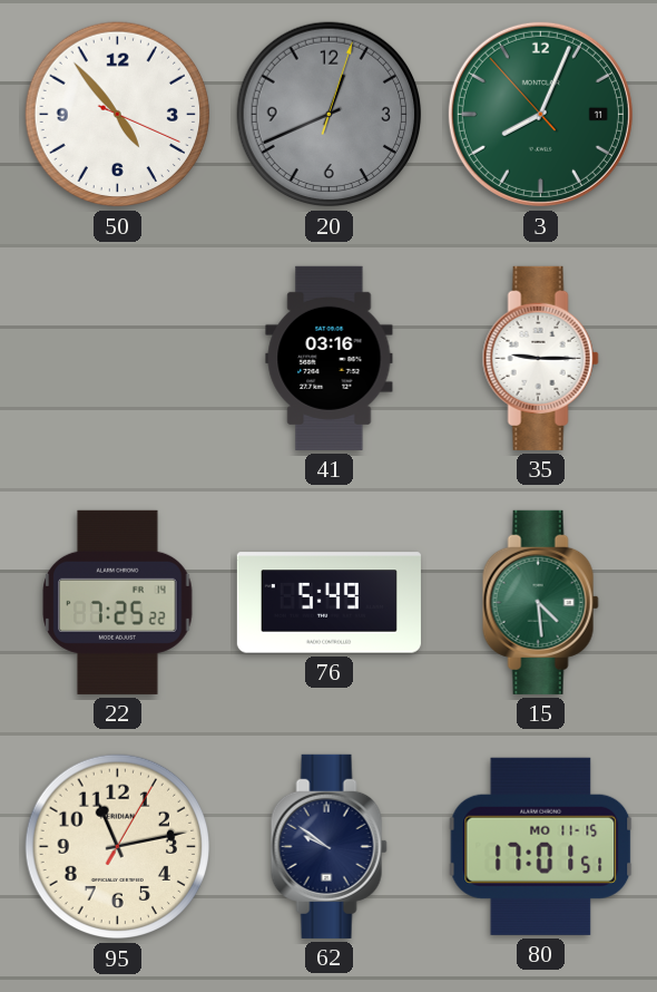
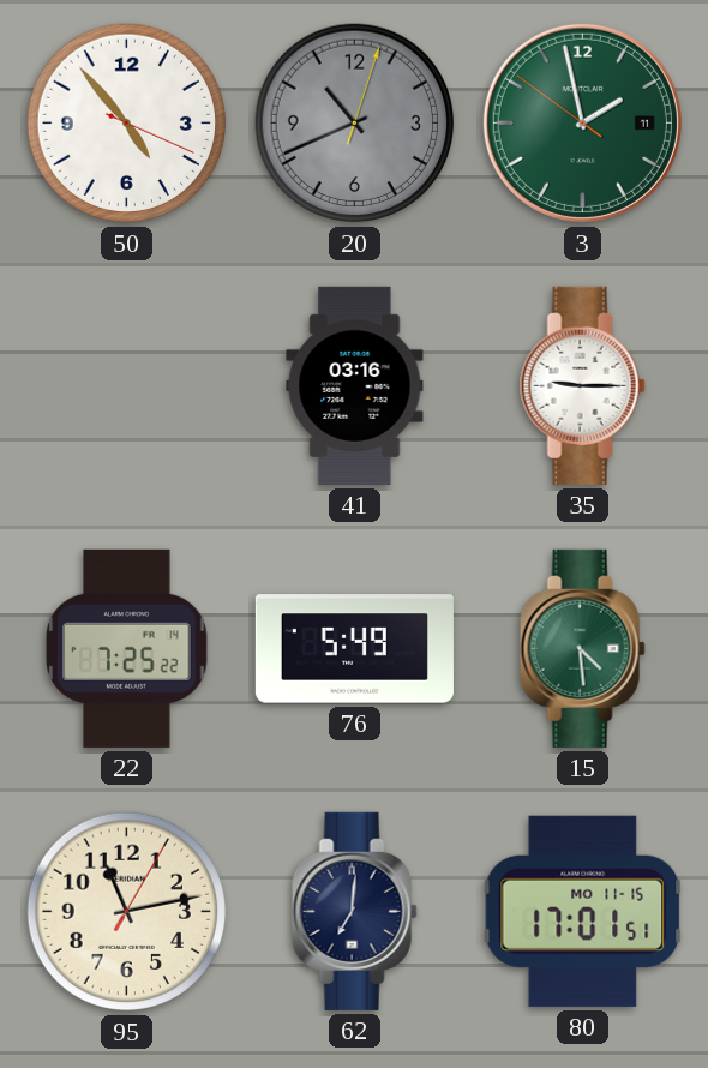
20: 12:41 -> 10:41 (355, 124)
3: 8:03 -> 1:57 (582, 122)
62: 9:51 -> 7:01 (354, 911)
